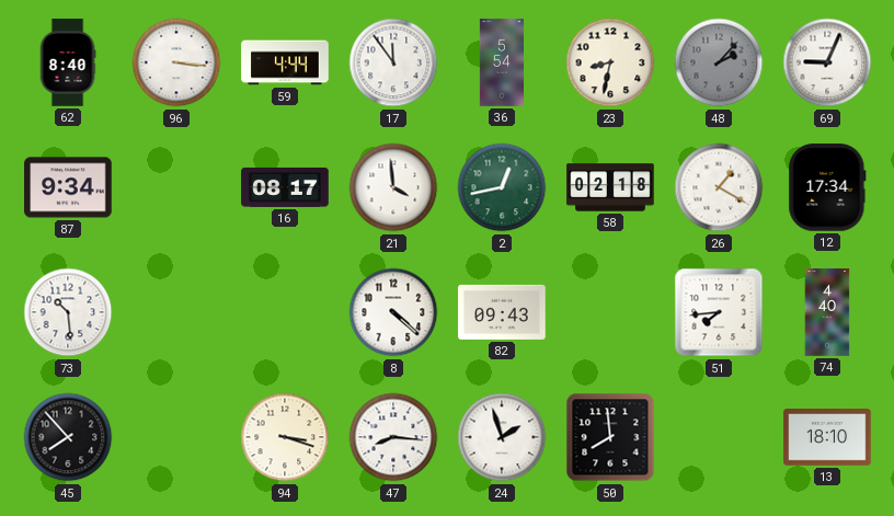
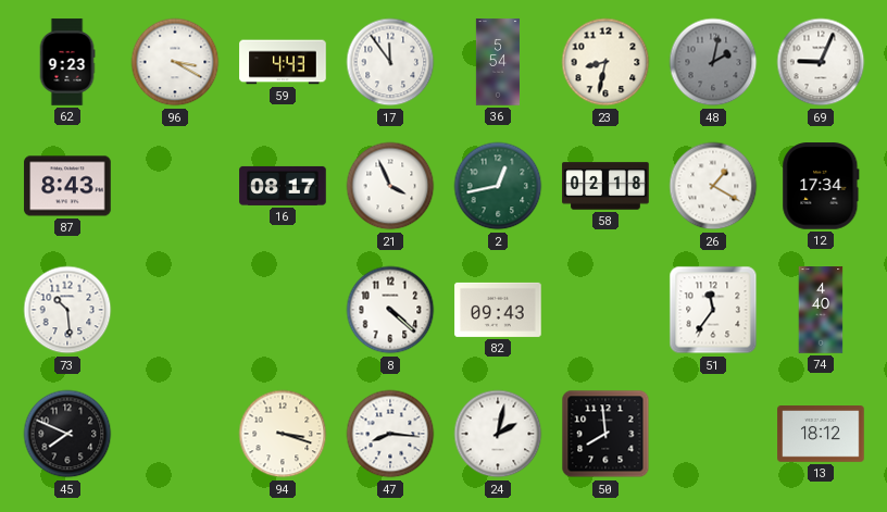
62: 8:40 -> 9:23 (67, 62)
96: 3:16 -> 3:20 (175, 62)
59: 4:44 -> 4:43 (283, 62)
48: 2:07 -> 2:02 (713, 62)
87: 9:34 -> 8:43 (67, 186)
21: 3:59 -> 3:56 (390, 186)
51: 7:44 -> 11:36 (713, 310)
45: 7:53 -> 7:49 (67, 434)
24: 1:57 -> 2:02 (498, 434)
13: 18:10 -> 18:12 (821, 435)
